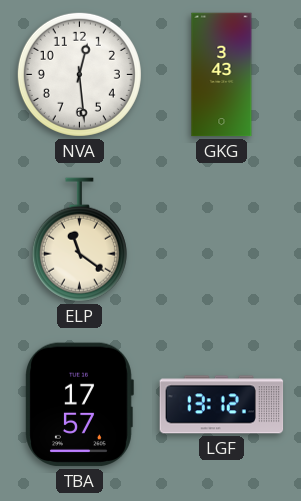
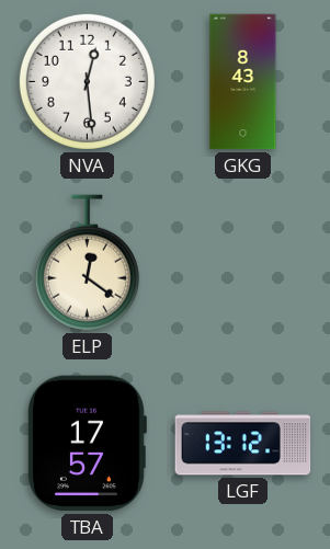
GKG: 3:43 -> 8:43 (243, 82)
ELP: 11:21 -> 12:21 (87, 263)
